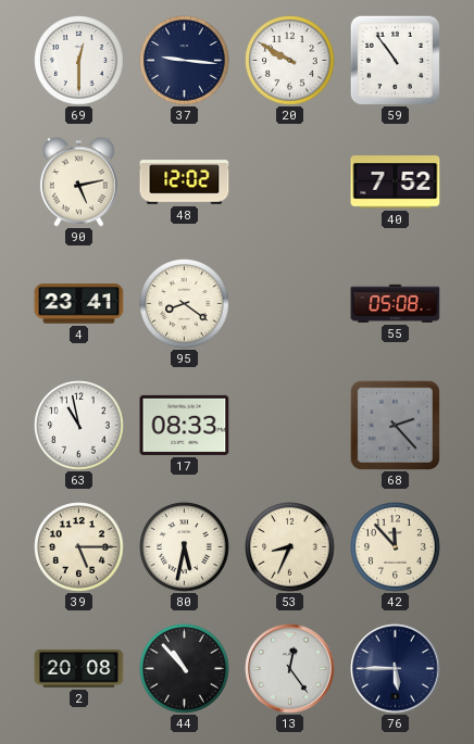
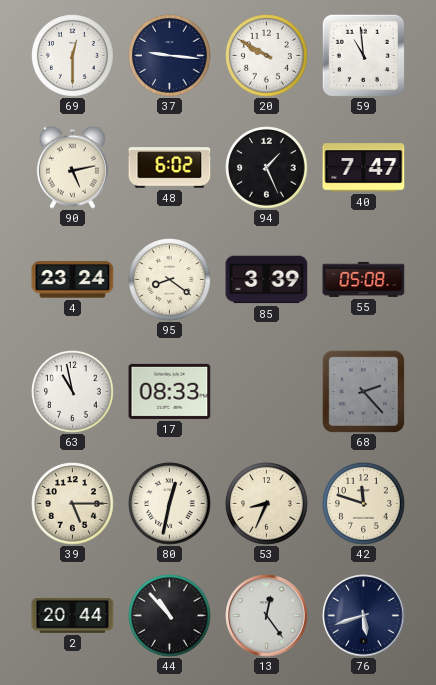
59: 10:54 -> 10:59 (363, 55)
48: 12:02 -> 6:02 (170, 168)
94: none -> 1:26 (267, 168)
40: 7:52 -> 7:47 (364, 168)
4: 23:41 -> 23:24 (73, 280)
85: none -> 3:39 (267, 280)
80: 5:32 -> 12:32 (170, 504)
42: 11:53 -> 11:48 (364, 504)
2: 20:08 -> 20:44 (73, 616)
76: 5:45 -> 5:42 (364, 616)
